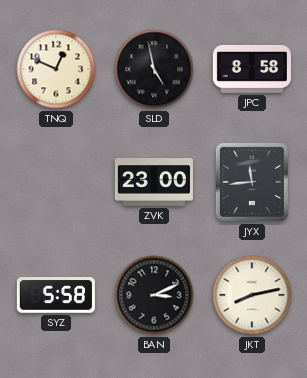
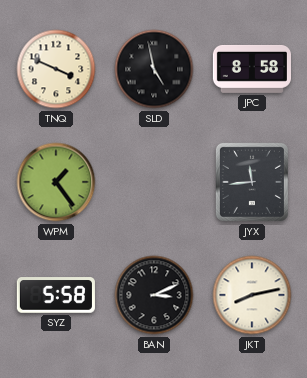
TNQ: 12:49 -> 3:49 (56, 69)
WPM: none -> 1:24 (56, 182)
ZVK: 23:00 -> none (154, 182)
